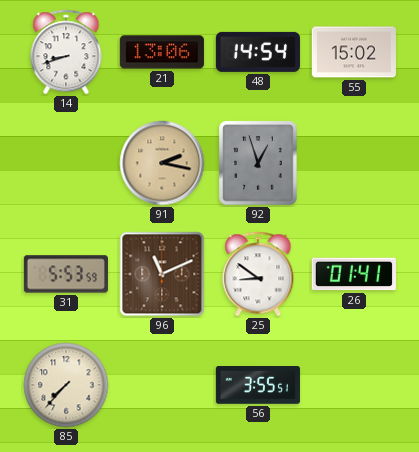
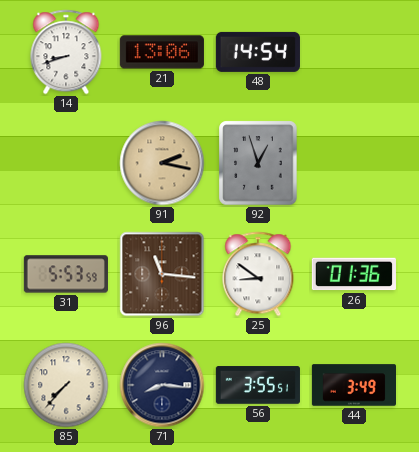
55: 15:02 -> none (354, 52)
96: 11:11 -> 11:16 (162, 274)
26: 01:41 -> 01:36 (354, 274)
71: none -> 8:16 (162, 385)
44: none -> 3:49 (353, 385)
